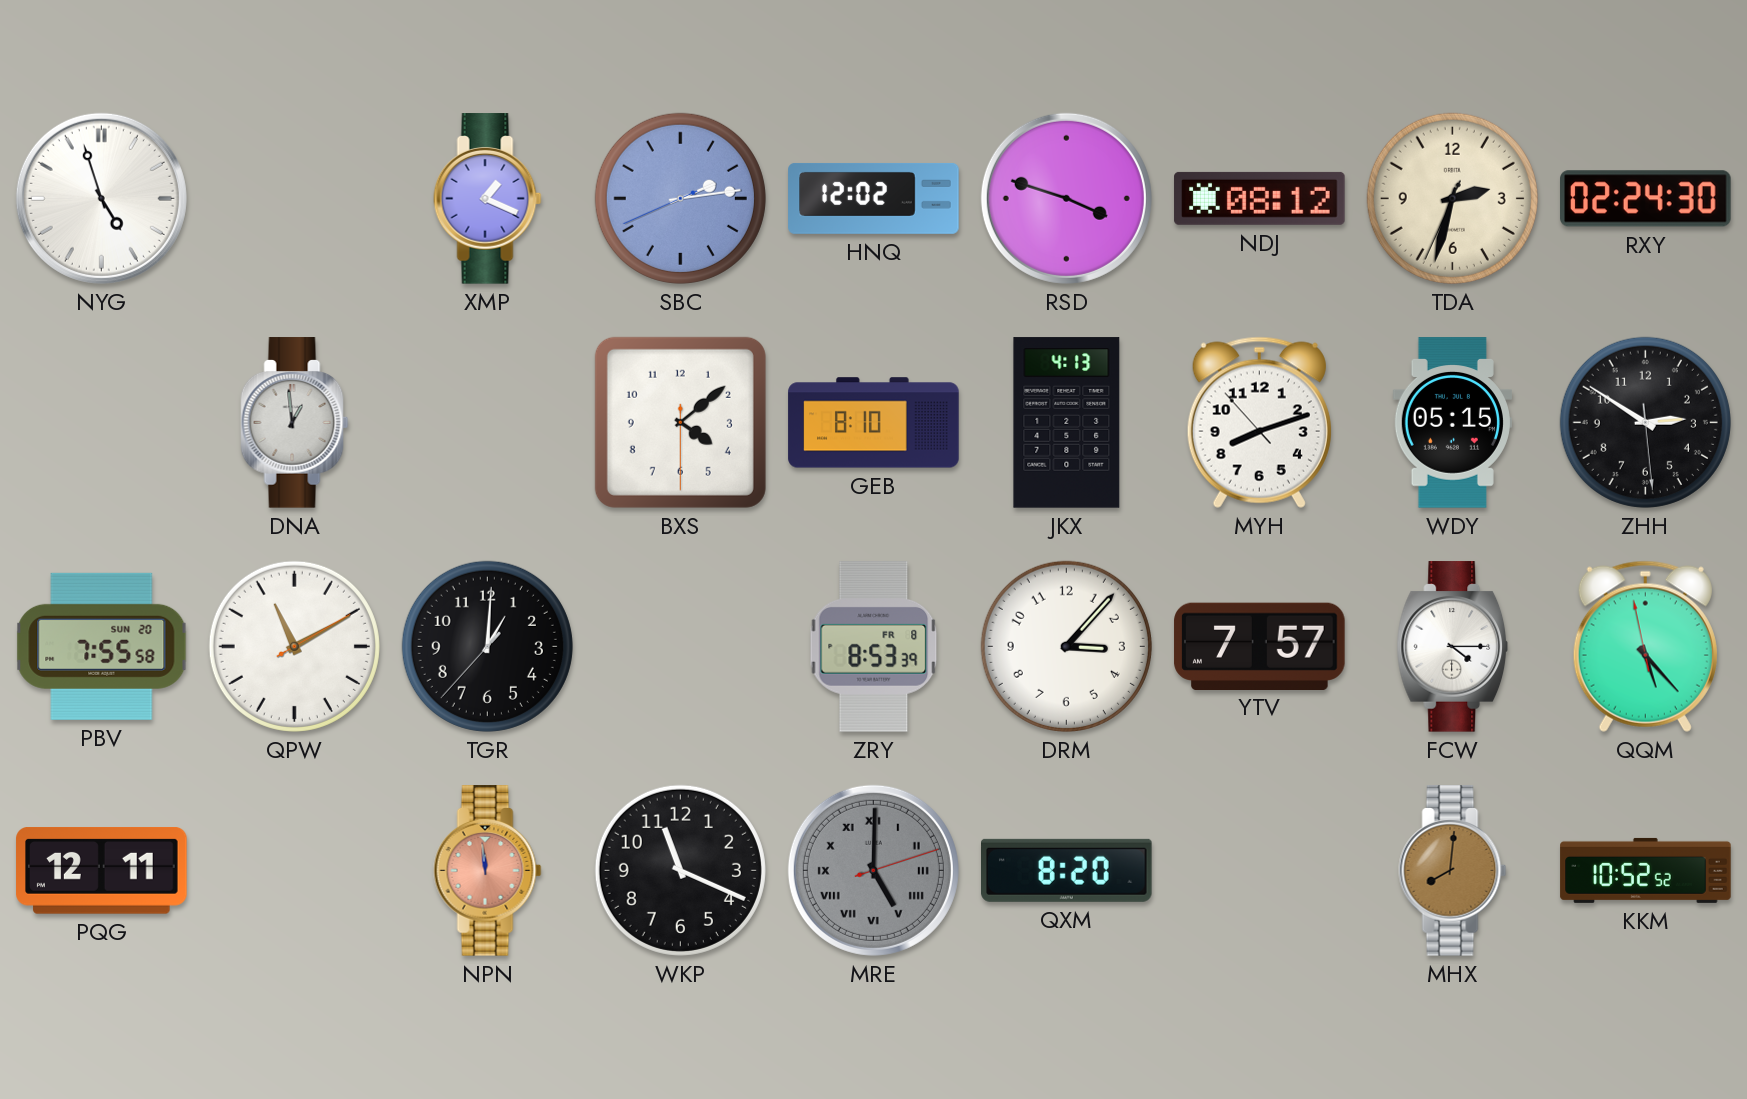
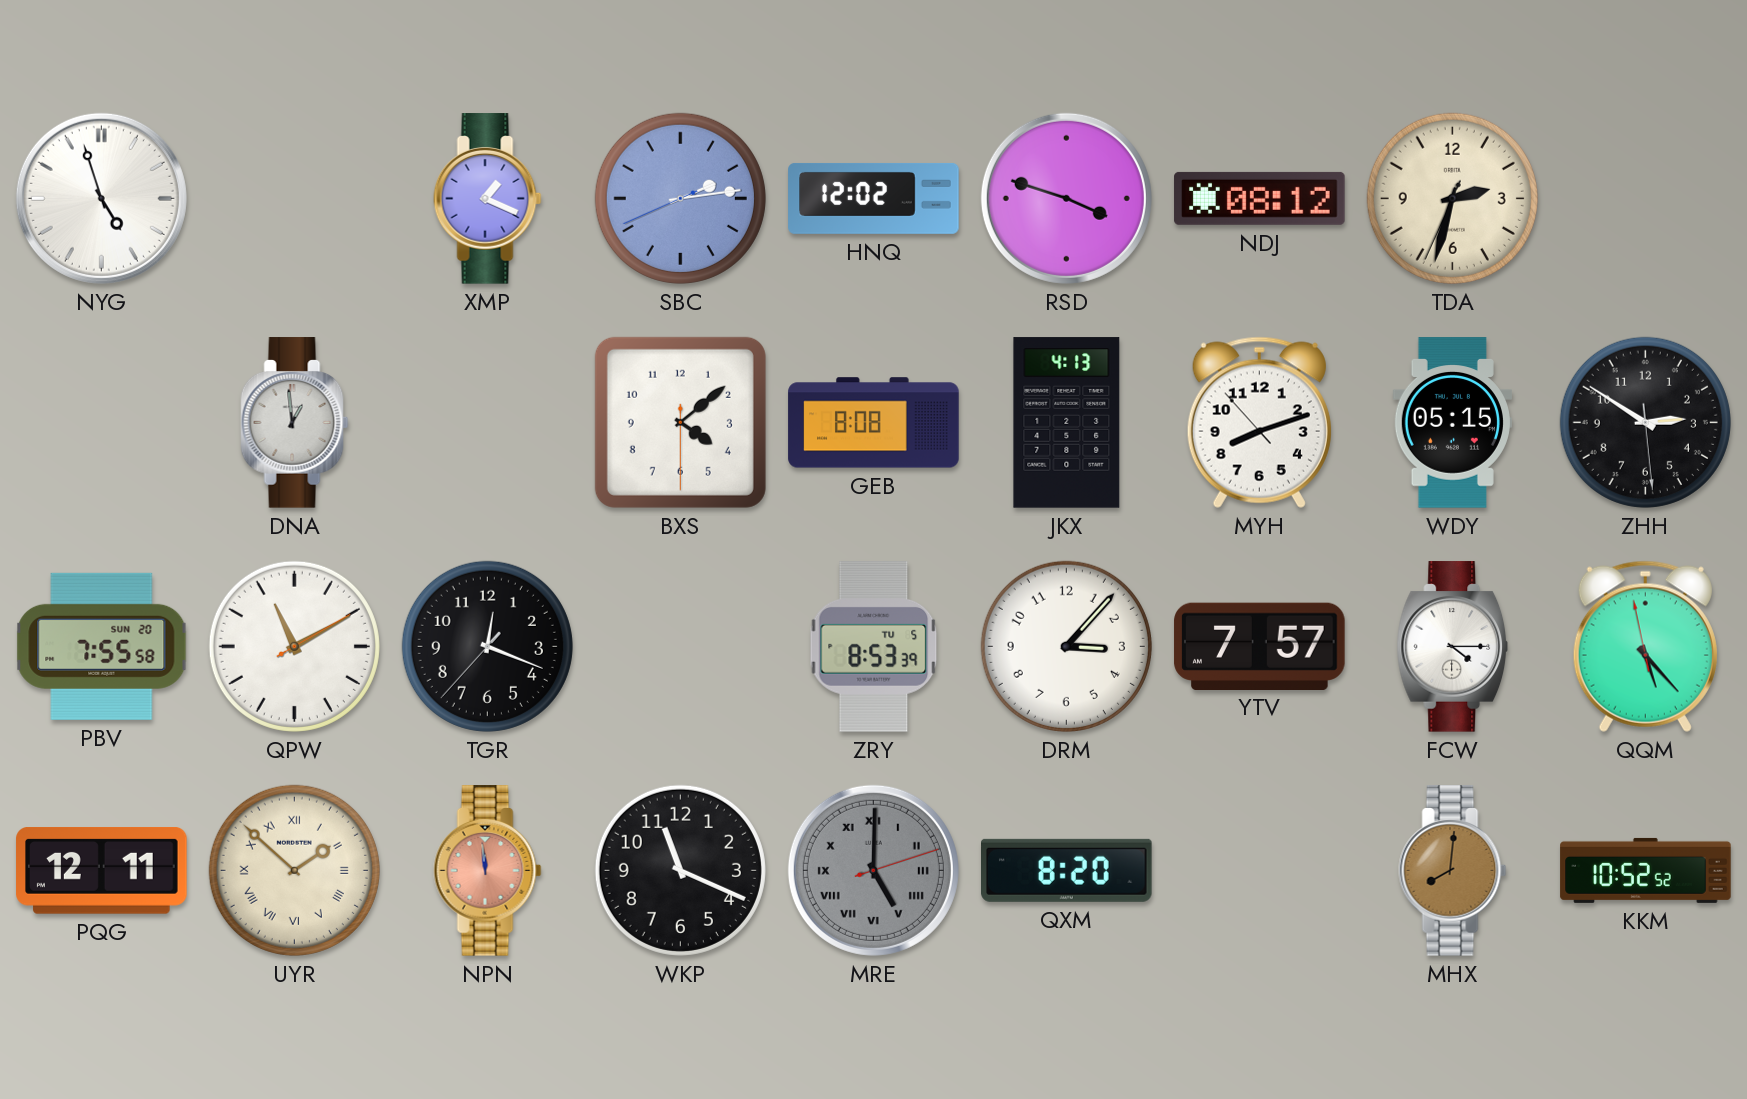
RXY: 02:24 -> none (1646, 199)
GEB: 8:10 -> 8:08 (874, 423)
TGR: 1:00 -> 12:18 (487, 646)
ZRY date: FR 8 -> TU 5 (874, 647)
UYR: none -> 1:52 (294, 870)
